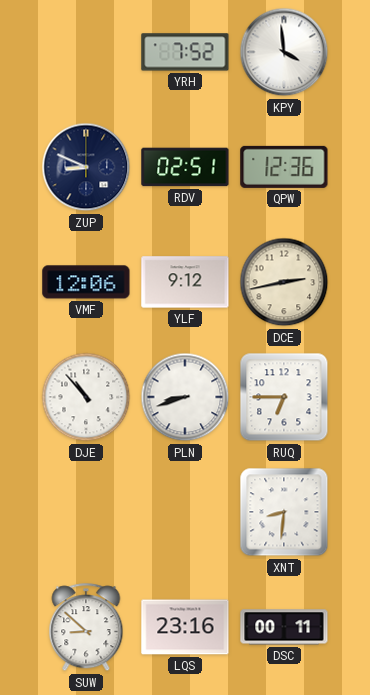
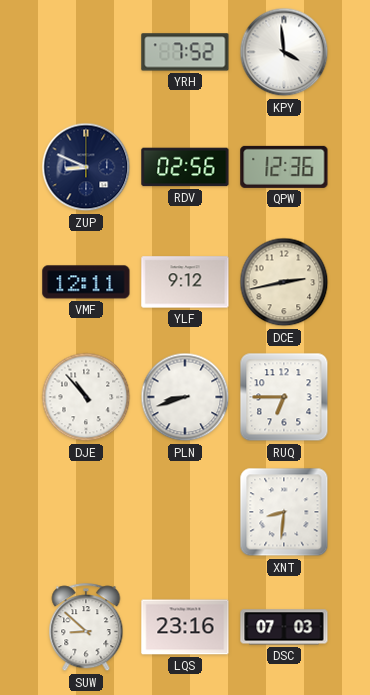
RDV: 02:51 -> 02:56 (185, 167)
VMF: 12:06 -> 12:11 (86, 282)
DSC: 00:11 -> 07:03 (284, 627)
